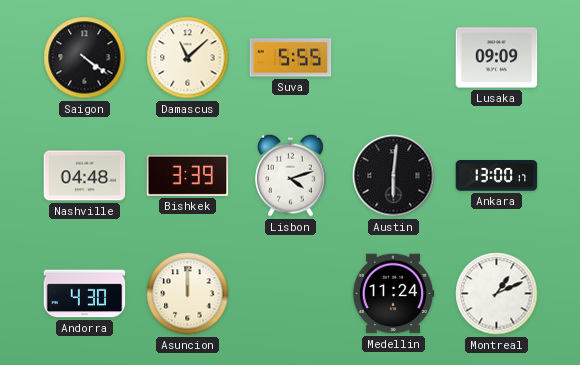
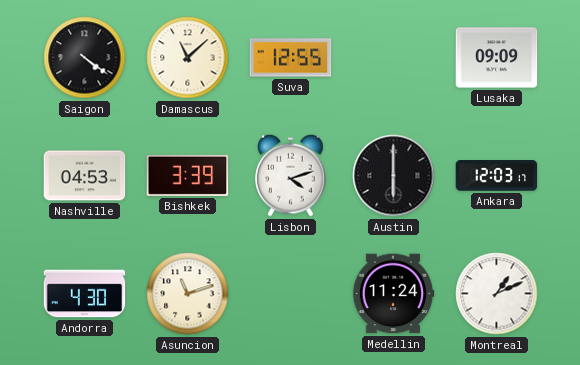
Suva: 5:55 -> 12:55 (291, 58)
Nashville: 04:48 -> 04:53 (85, 176)
Austin: 6:01 -> 6:00 (394, 176)
Ankara: 13:00 -> 12:03 (497, 176)
Asuncion: 12:00 -> 11:12 (188, 294)
